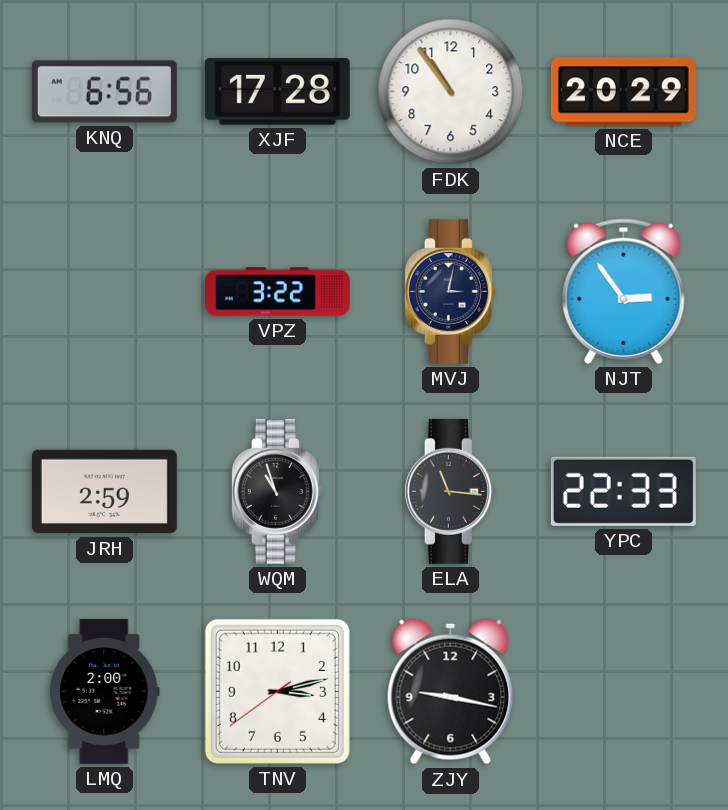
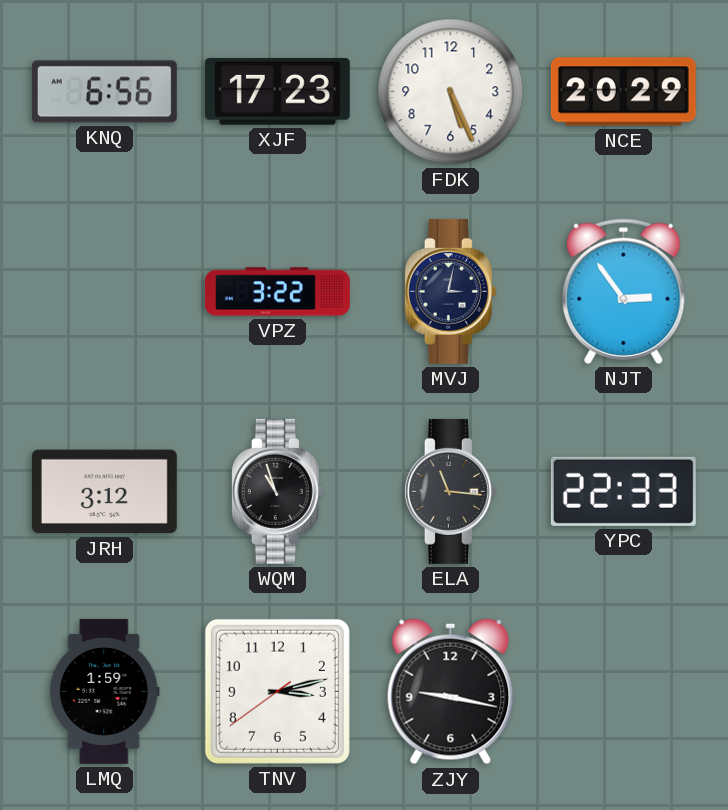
XJF: 17:28 -> 17:23 (277, 92)
FDK: 10:54 -> 5:26 (451, 92)
JRH: 2:59 -> 3:12 (104, 492)
LMQ: 2:00 -> 1:59 (105, 691)
